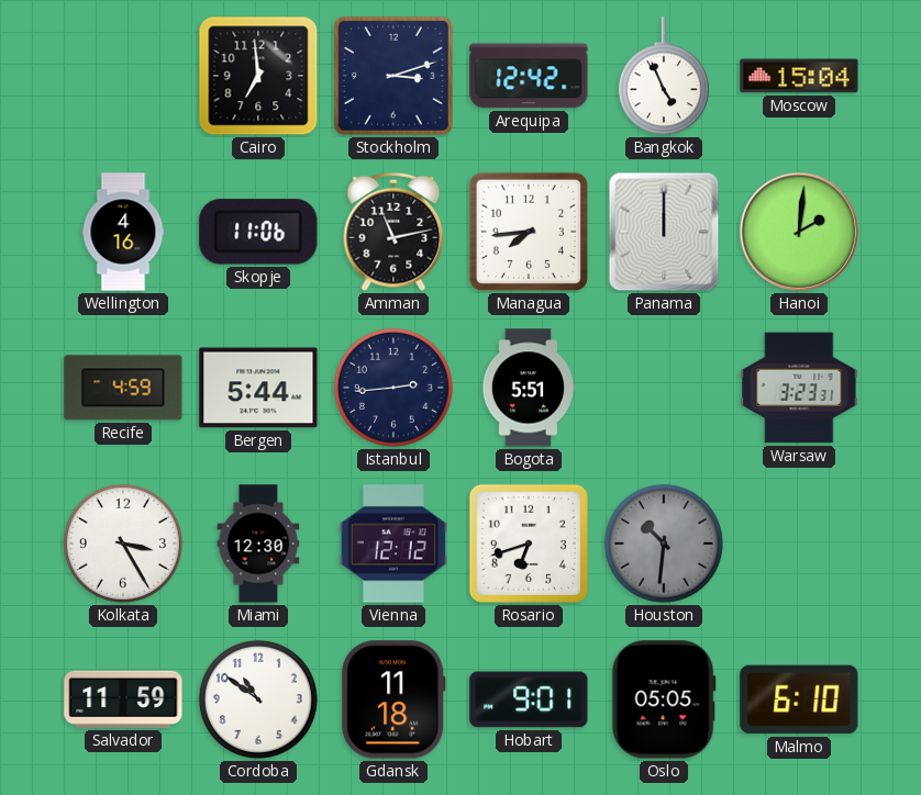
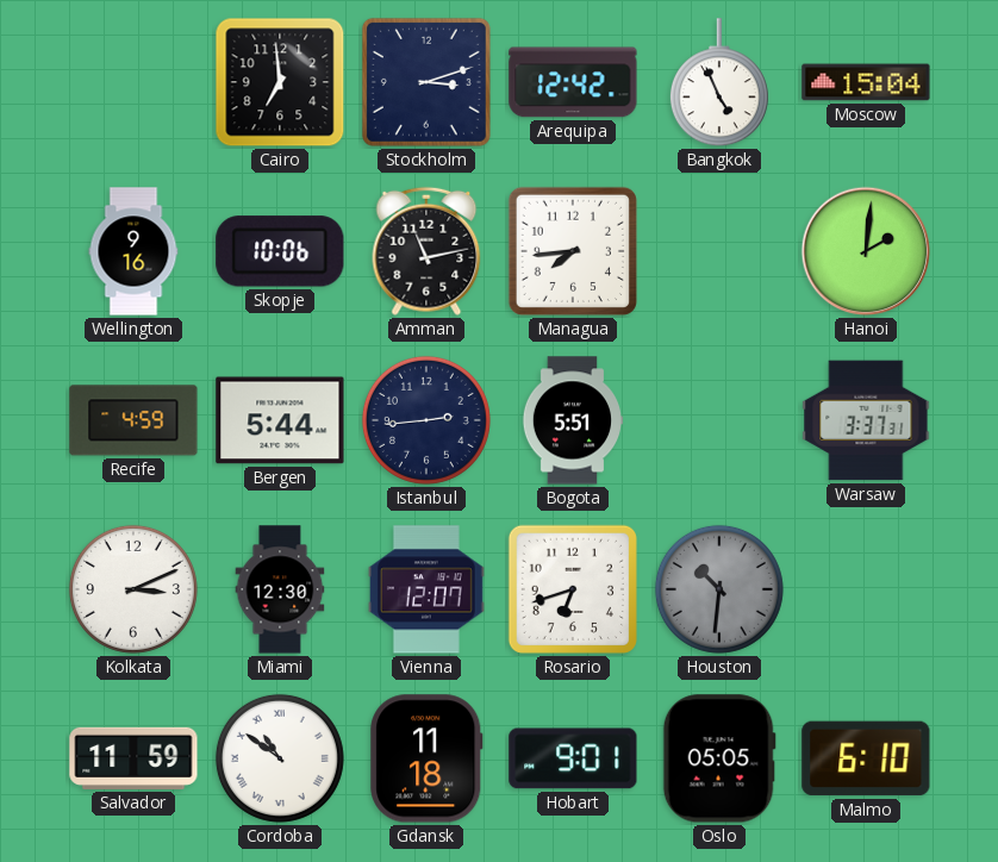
Wellington: 4:16 -> 9:16 (133, 251)
Skopje: 11:06 -> 10:06 (280, 251)
Panama: 12:00 -> none (664, 232)
Warsaw: 3:23 -> 3:37 (866, 420)
Kolkata: 3:25 -> 3:11 (133, 589)
Vienna: 12:12 -> 12:07 (426, 589)
Cordoba numerals: Arabic -> Roman (280, 758)
